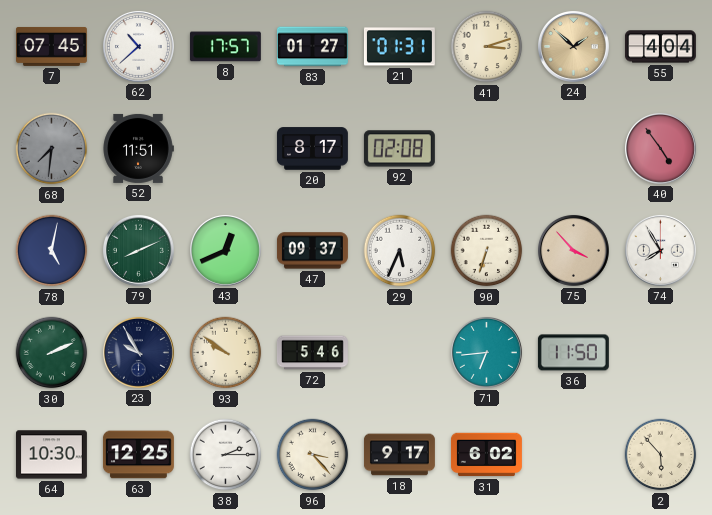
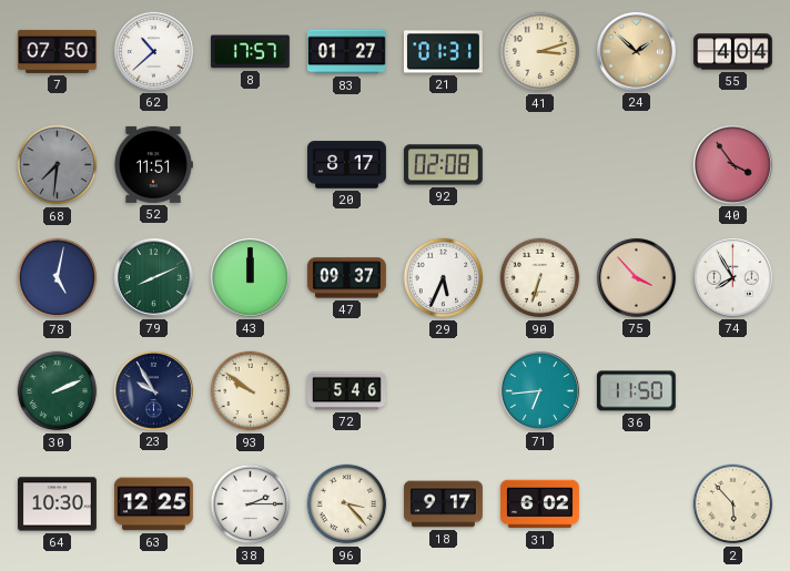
7: 07:45 -> 07:50 (58, 51)
40: 4:54 -> 3:54 (732, 164)
43: 12:41 -> 12:00 (250, 277)
